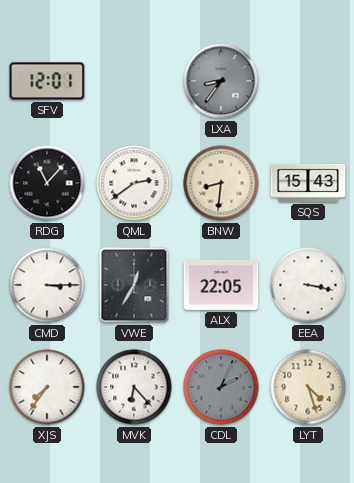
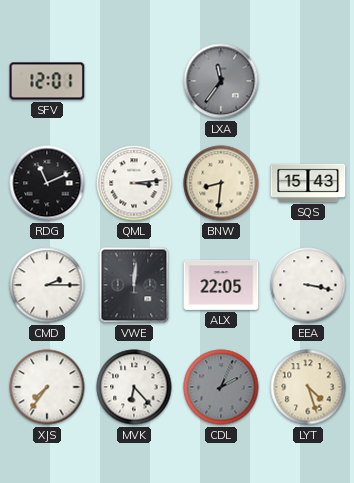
LXA: 8:36 -> 11:36 (221, 81)
RDG: 11:07 -> 11:11 (47, 183)
QML: 2:39 -> 3:14 (134, 183)
CMD: 3:15 -> 2:15 (47, 285)
VWE: 12:35 -> 12:01 (134, 285)
